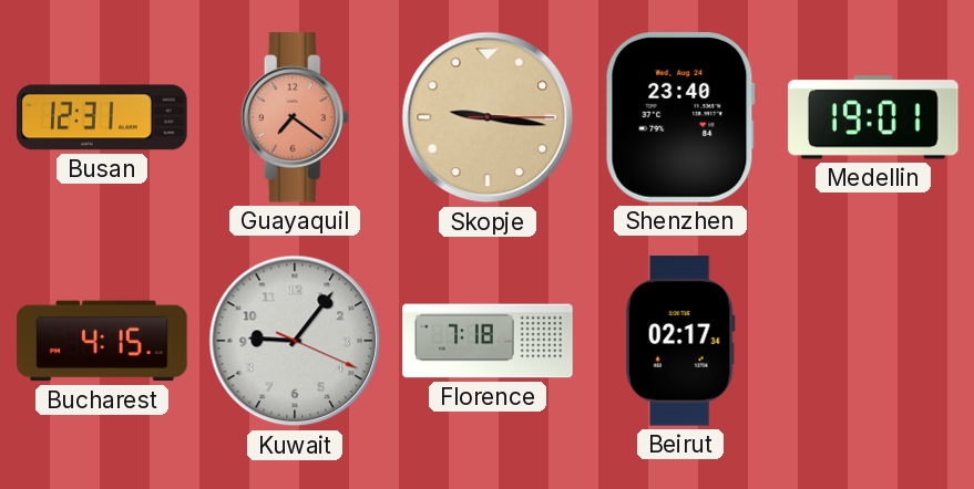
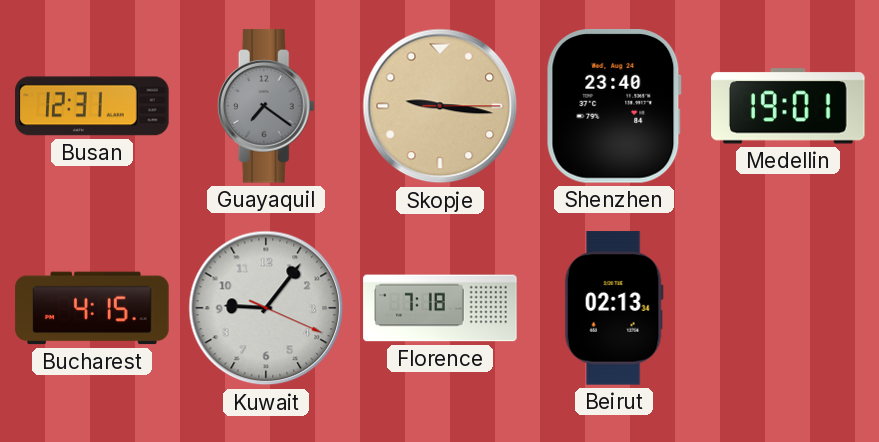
Guayaquil dial: salmon -> grey (266, 106)
Beirut: 02:17 -> 02:13 (614, 308)
